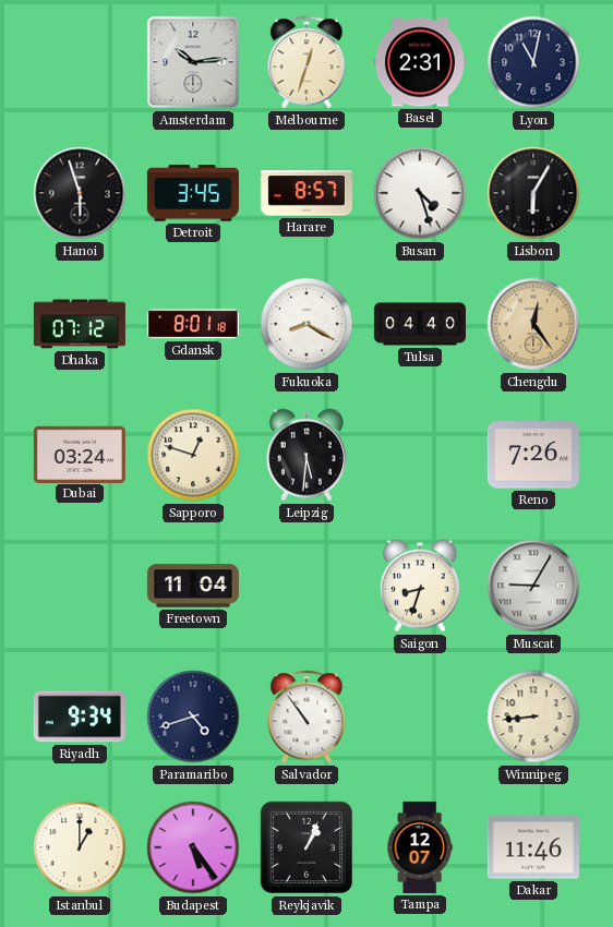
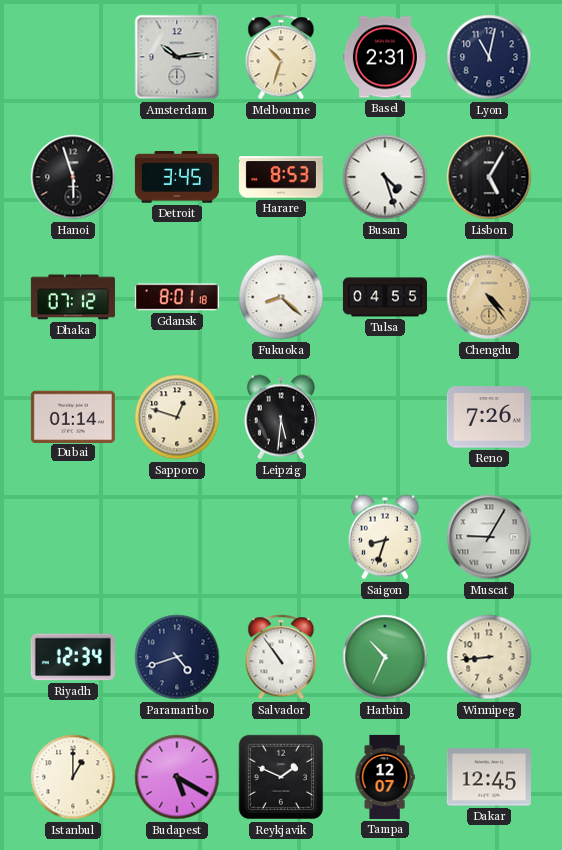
Melbourne: 12:33 -> 10:33 (281, 57)
Harare: 8:57 -> 8:53 (281, 177)
Lisbon: 6:05 -> 5:05 (489, 177)
Fukuoka: 8:20 -> 8:22 (281, 297)
Tulsa: 04:40 -> 04:55 (385, 297)
Chengdu: 12:24 -> 4:24 (489, 297)
Dubai: 03:24 -> 01:14 (73, 416)
Freetown: 11:04 -> none (193, 586)
Riyadh: 9:34 -> 12:34 (73, 657)
Harbin: none -> 10:34 (385, 657)
Budapest: 5:24 -> 5:20 (177, 777)
Reykjavik: 1:04 -> 1:49 (281, 777)
Dakar: 11:46 -> 12:45 (489, 777)
